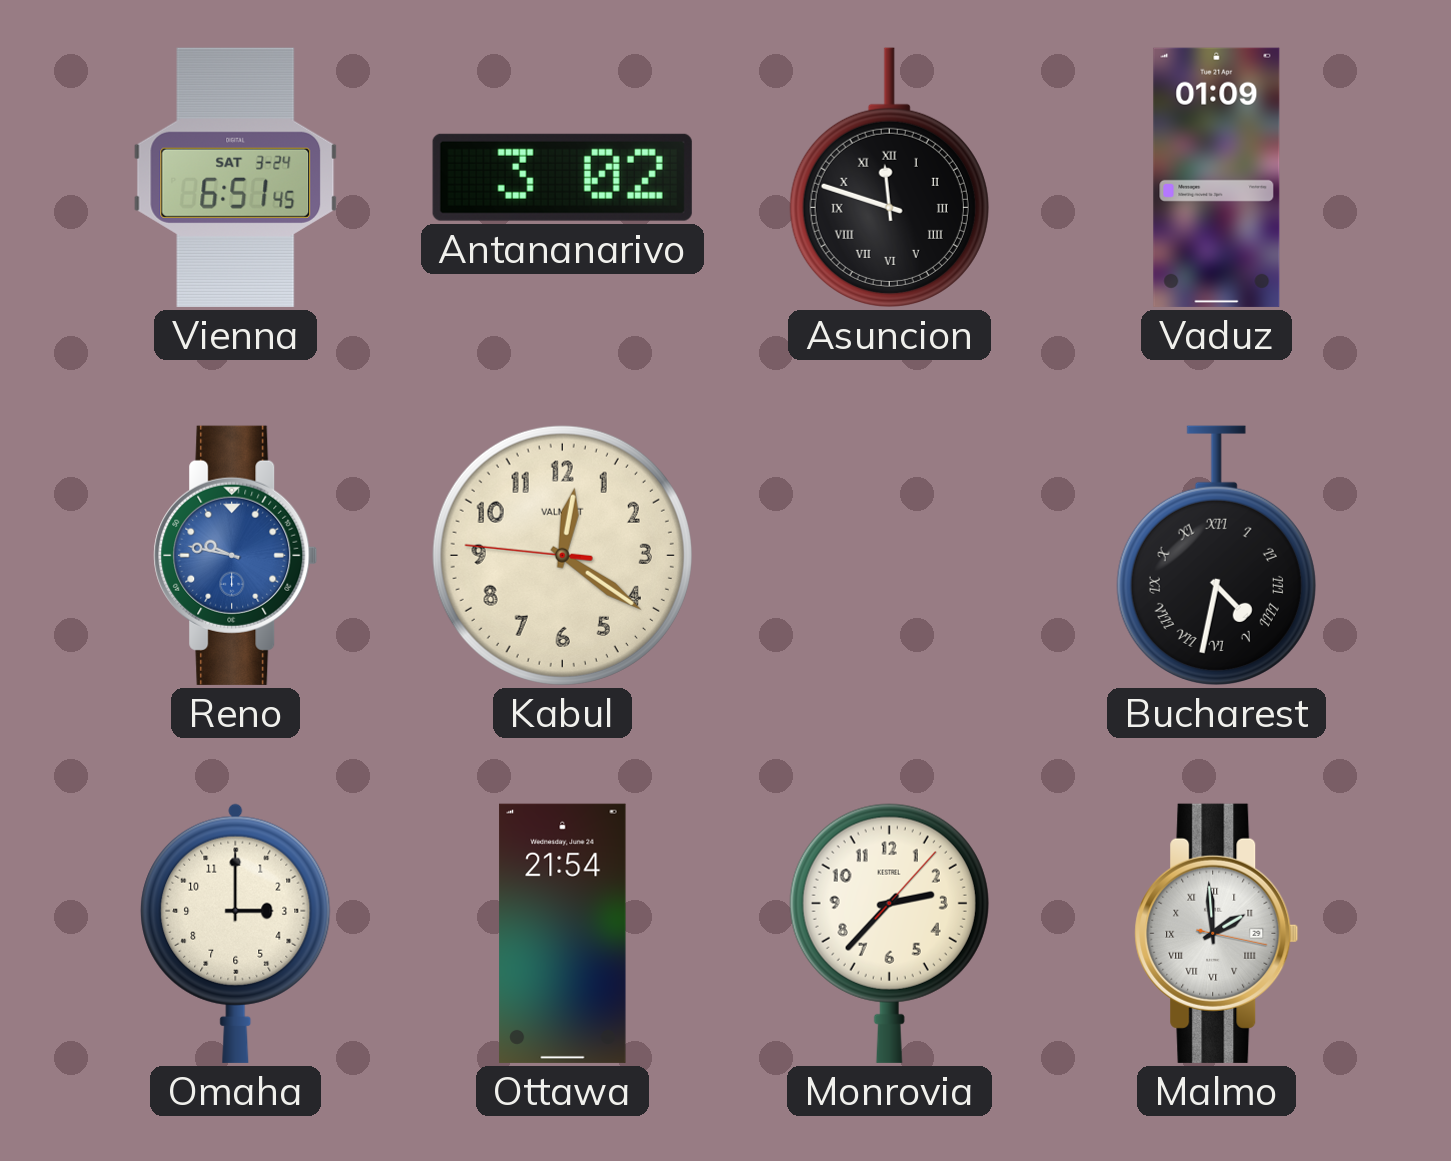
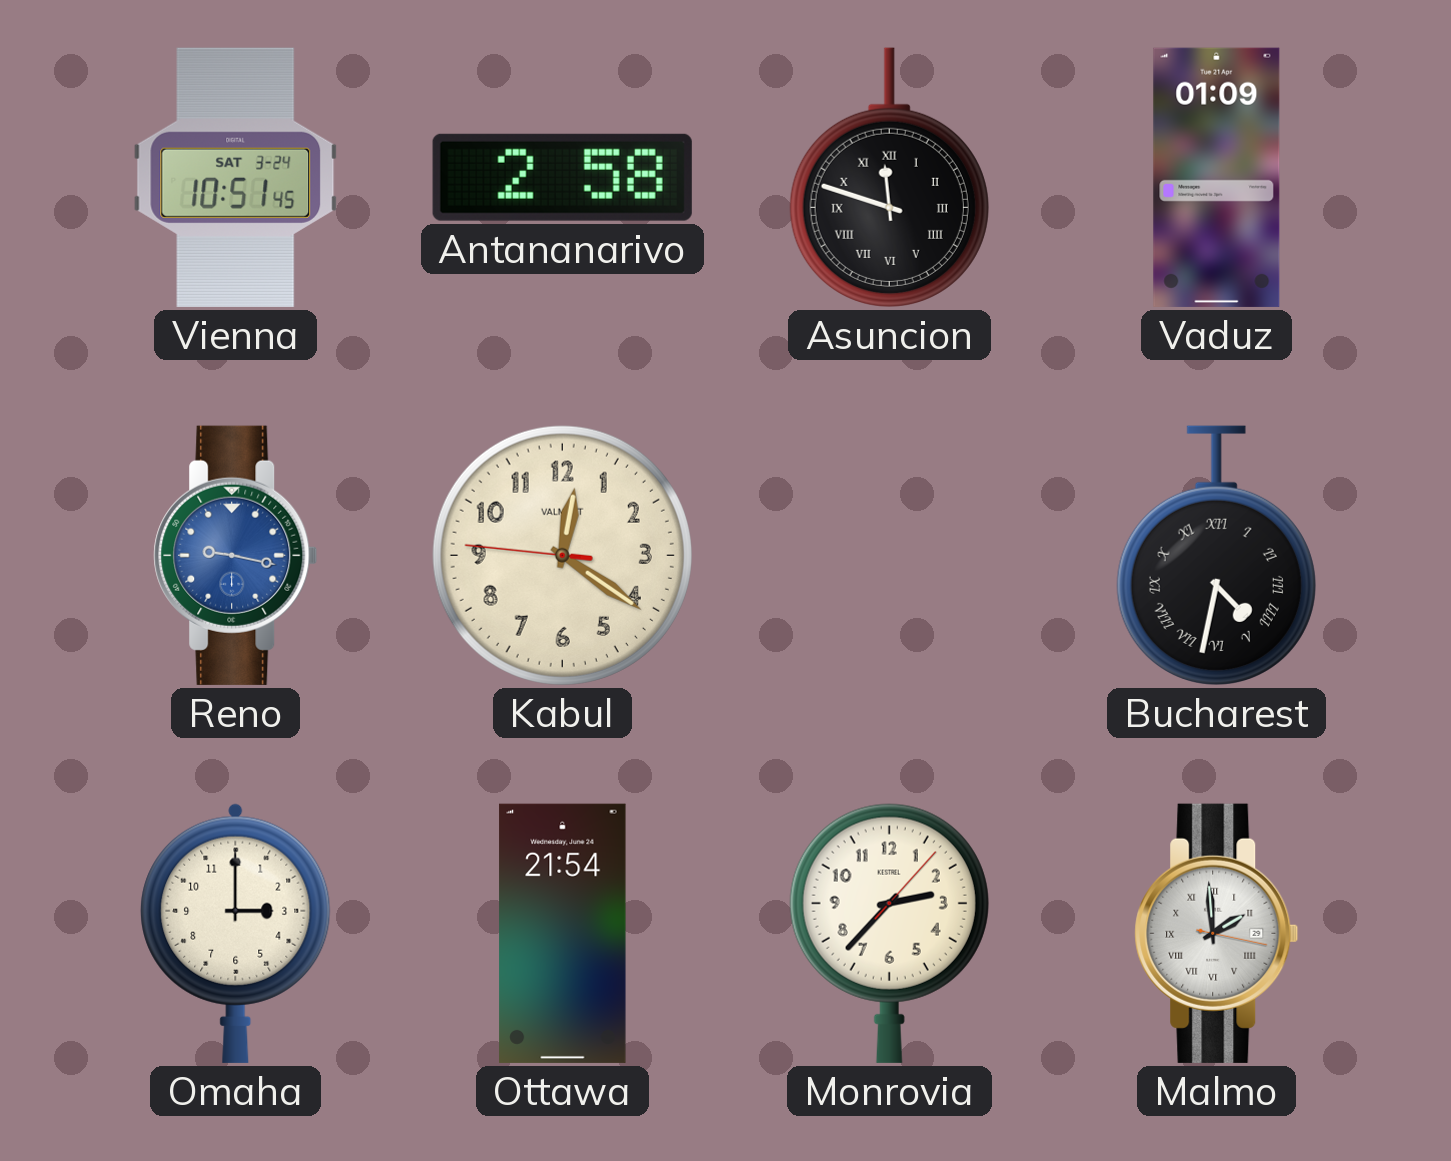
Vienna: 6:51 -> 10:51 (236, 177)
Antananarivo: 3:02 -> 2:58 (562, 177)
Reno: 9:47 -> 9:17 (236, 555)
